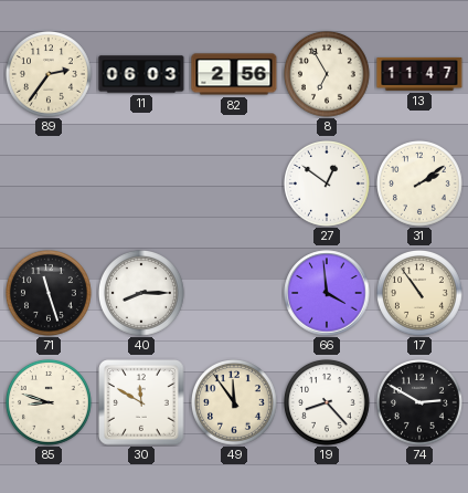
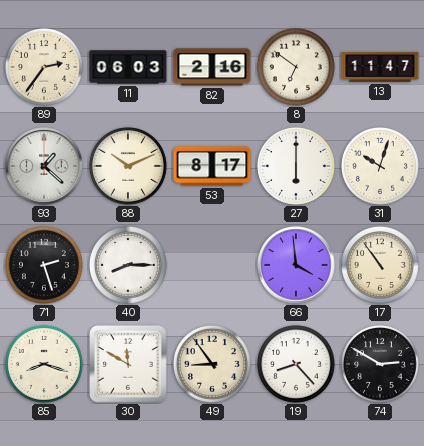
82: 2:56 -> 2:16 (212, 67)
8: 6:55 -> 6:51 (297, 68)
93: none -> 1:22 (44, 166)
88: none -> 10:11 (129, 167)
53: none -> 8:17 (212, 166)
27: 12:51 -> 6:00 (297, 167)
31: 2:09 -> 10:03 (381, 167)
71: 11:27 -> 2:27 (45, 266)
85: 8:48 -> 8:18 (45, 365)
49: 11:54 -> 8:54 (213, 365)
